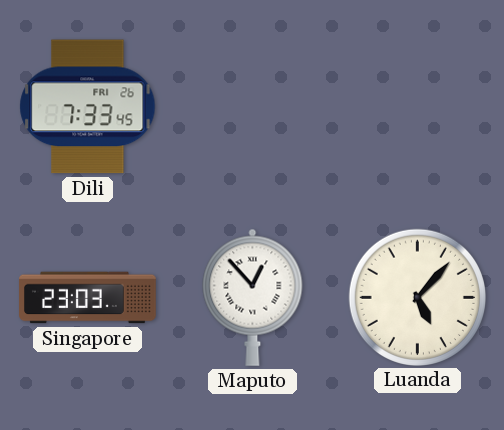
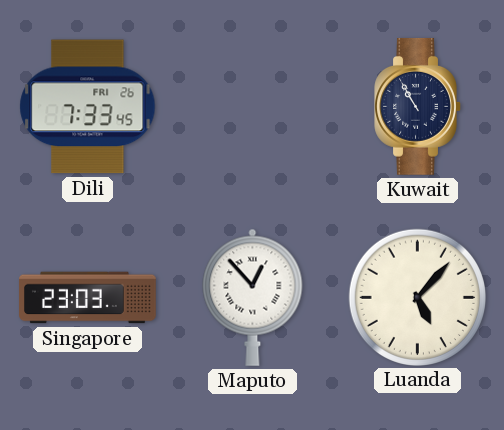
Kuwait: none -> 10:55 (418, 106)
